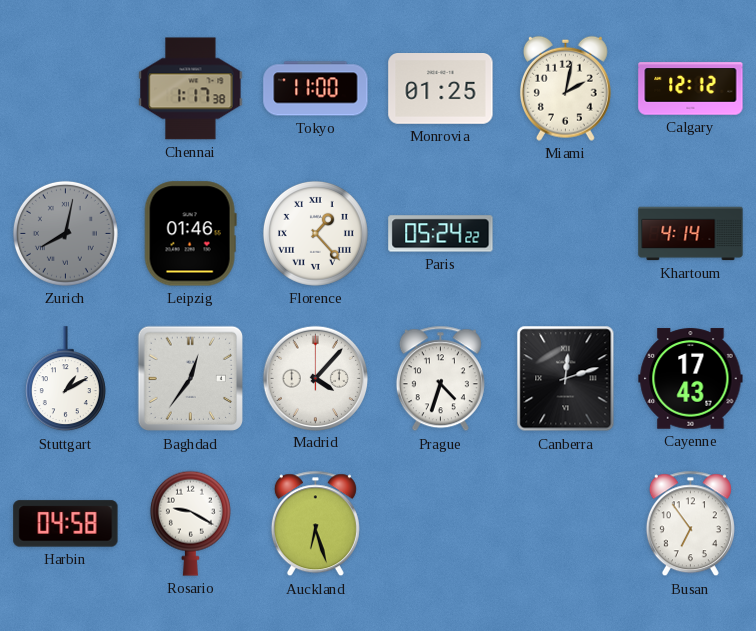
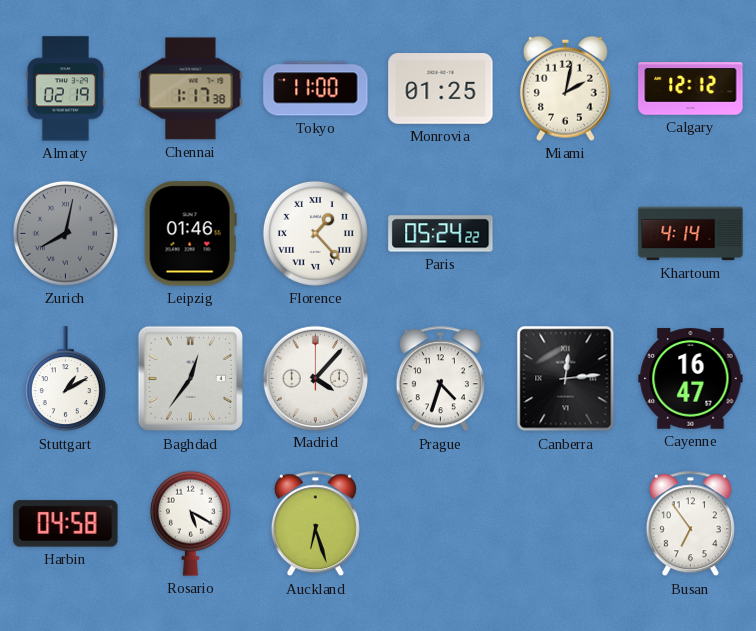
Almaty: none -> 02:19 (65, 89)
Canberra: 12:12 -> 12:14 (566, 379)
Cayenne: 17:43 -> 16:47 (691, 379)
Rosario: 9:20 -> 5:20 (190, 523)
